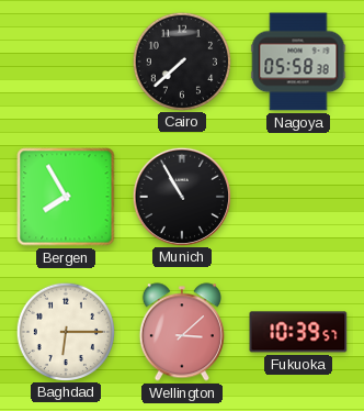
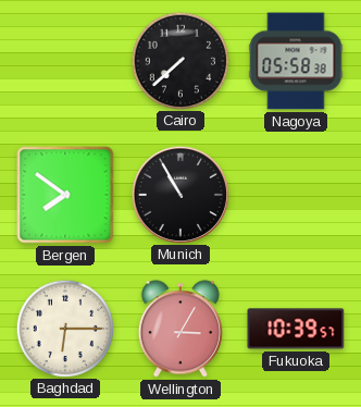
Bergen: 7:55 -> 7:51 (65, 195)
Wellington: 3:08 -> 3:05 (180, 329)
